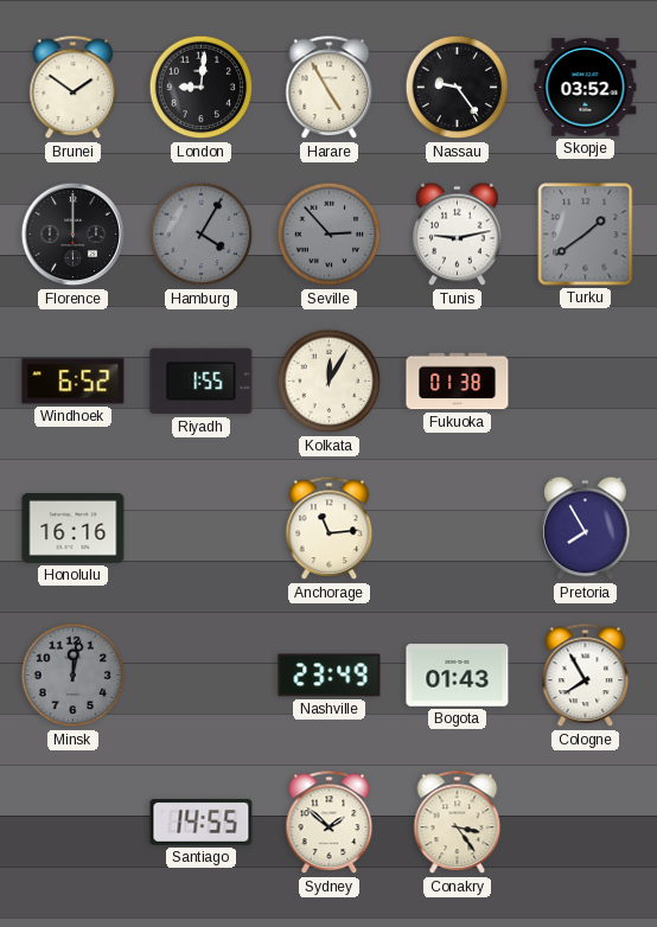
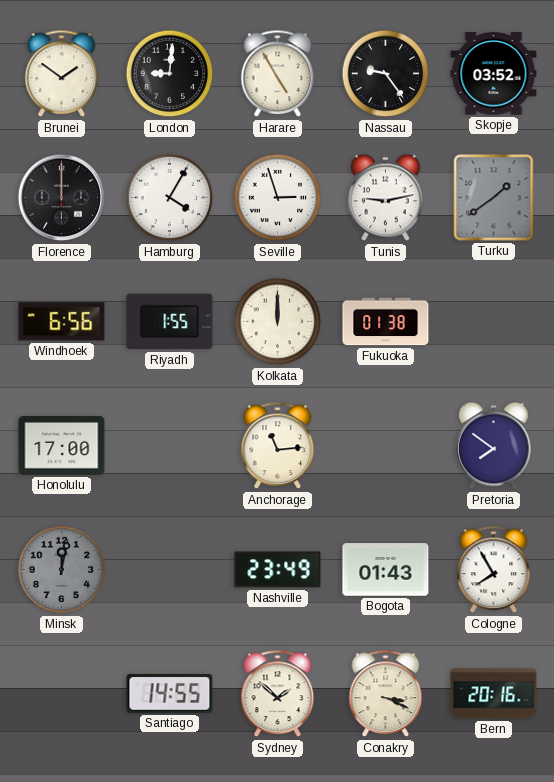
Hamburg dial: grey -> white (170, 198)
Seville: 2:53 -> 2:57 (278, 198)
Seville dial: grey -> white (278, 198)
Windhoek: 6:52 -> 6:56 (62, 322)
Kolkata: 12:05 -> 12:00 (278, 322)
Honolulu: 16:16 -> 17:00 (62, 445)
Pretoria: 7:55 -> 7:51 (494, 446)
Conakry: 3:24 -> 3:19 (386, 694)
Bern: none -> 20:16 (494, 694)
